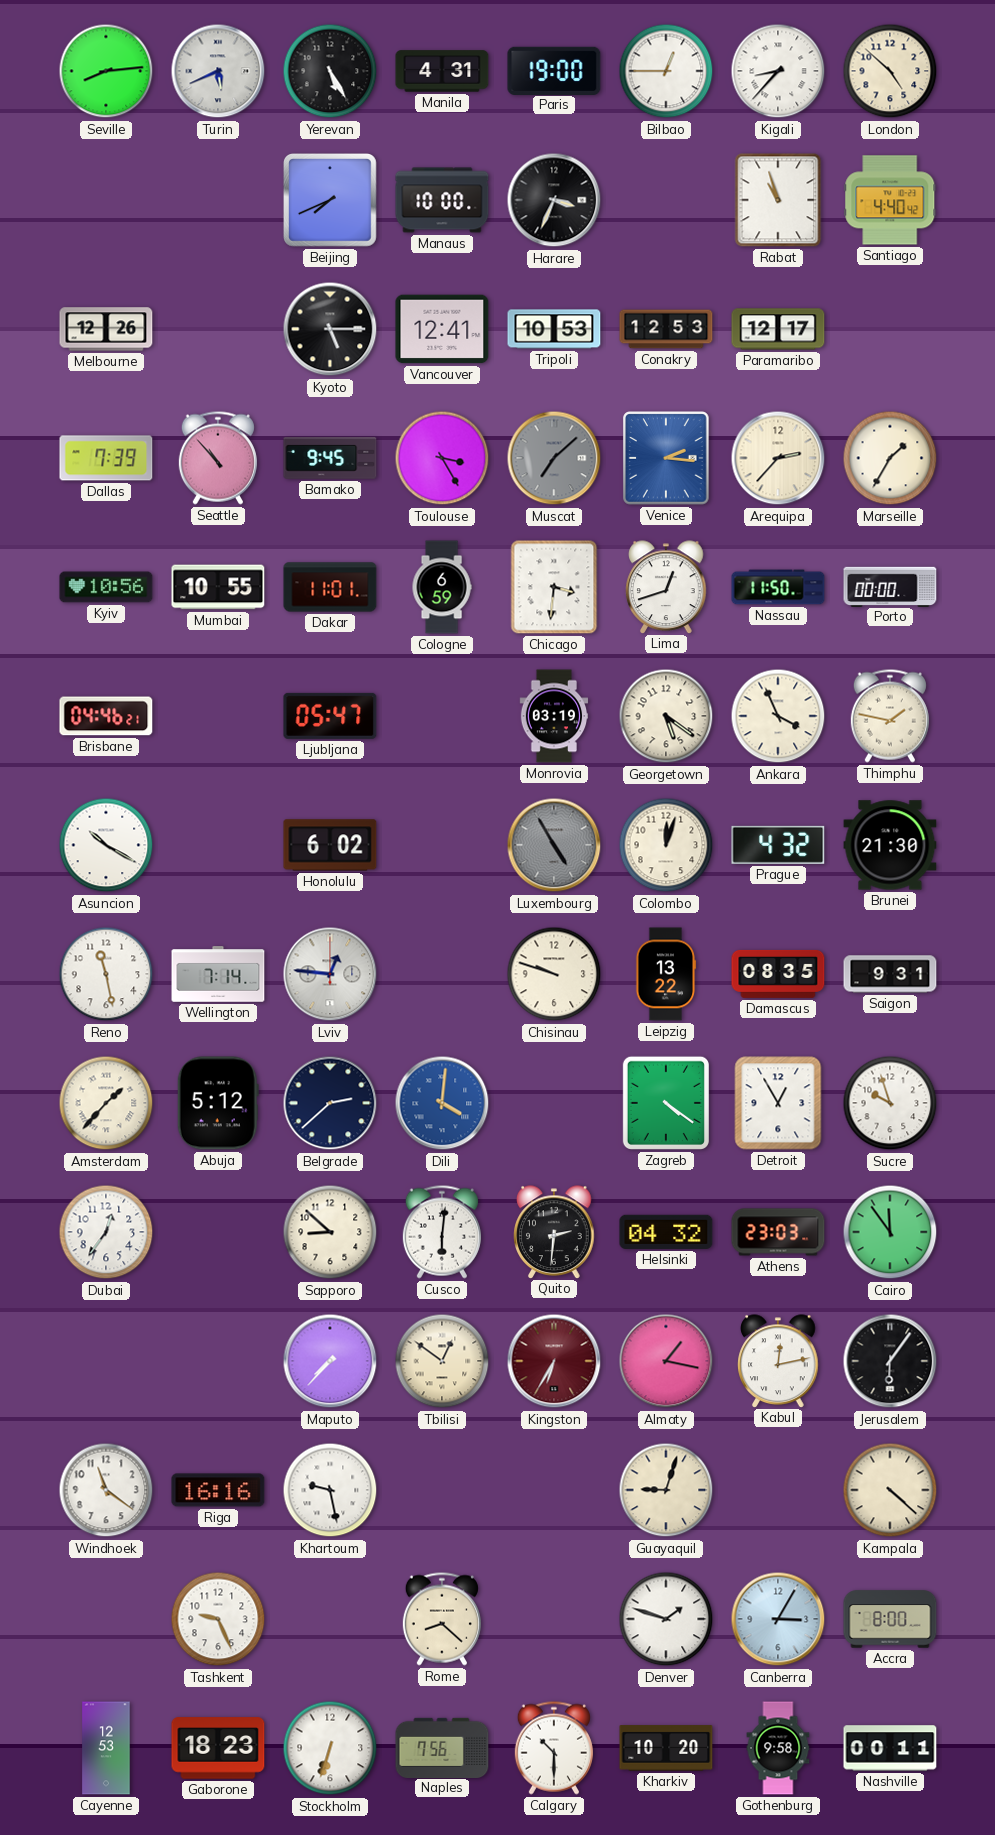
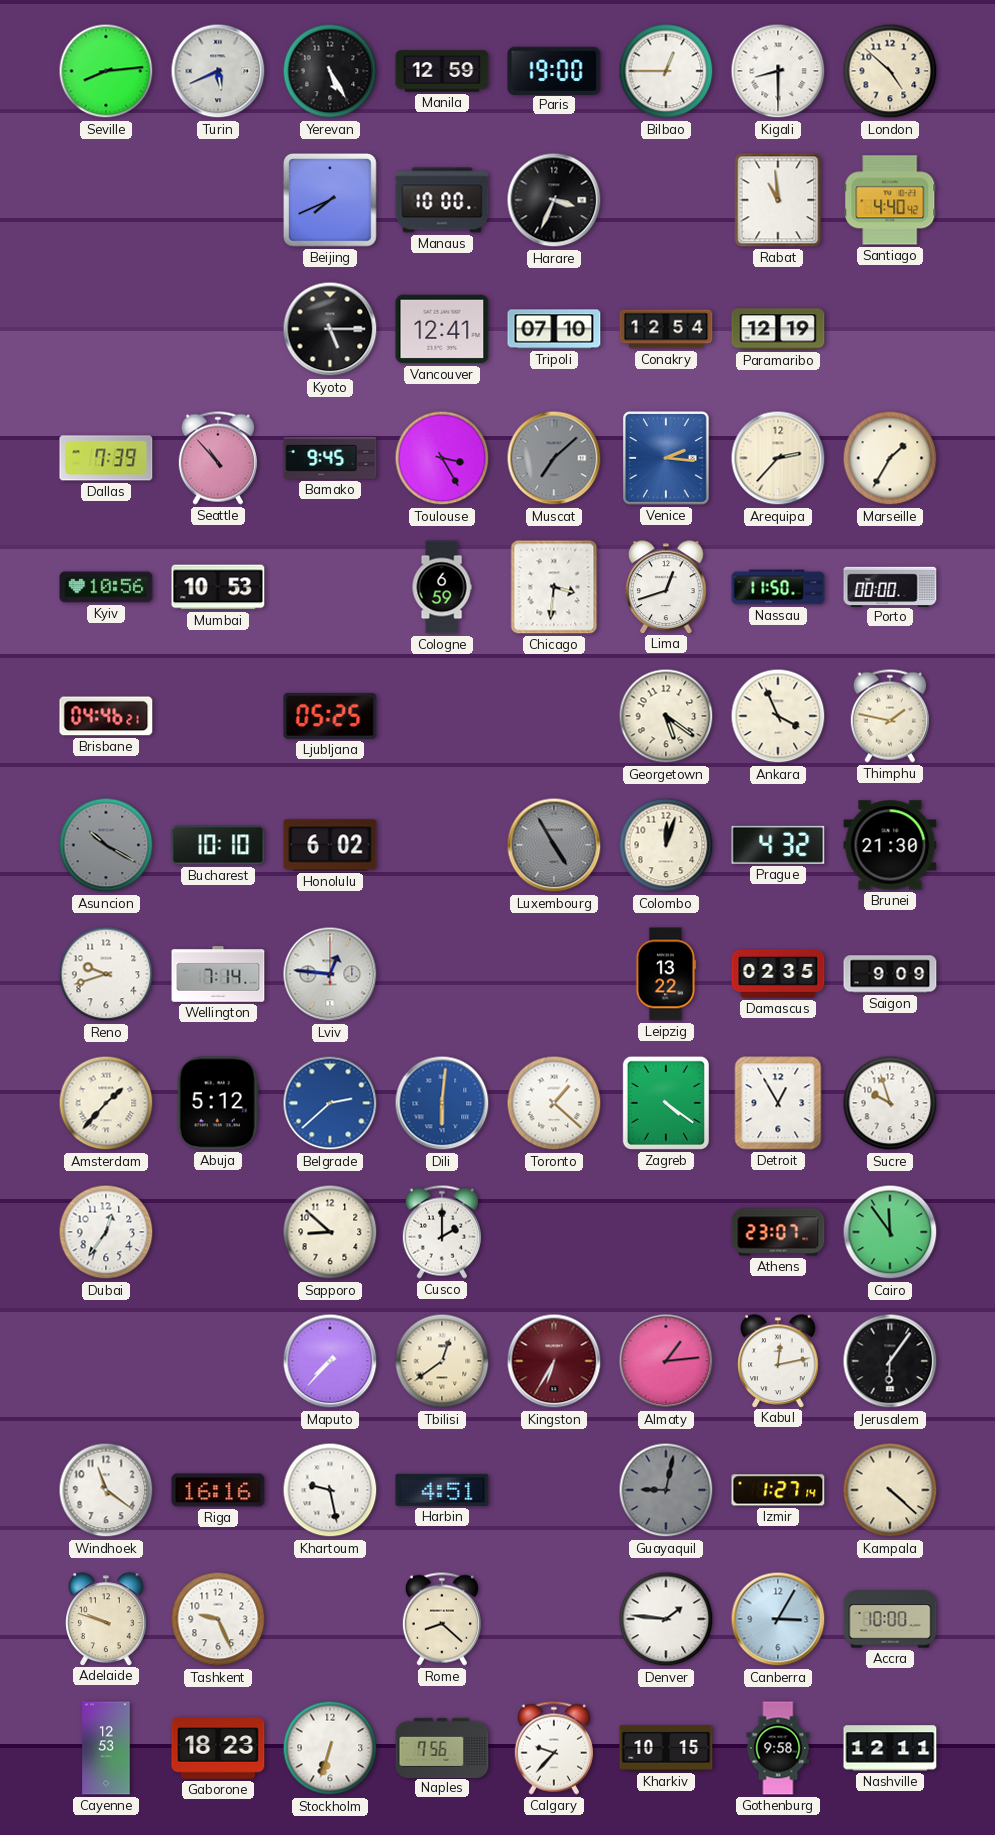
Manila: 4:31 -> 12:59 (442, 71)
Kigali: 8:37 -> 8:30 (778, 71)
Rabat: 10:57 -> 10:59 (778, 200)
Melbourne: 12:26 -> none (106, 329)
Tripoli: 10:53 -> 07:10 (554, 329)
Conakry: 12:53 -> 12:54 (666, 329)
Paramaribo: 12:17 -> 12:19 (778, 329)
Mumbai: 10:55 -> 10:53 (218, 587)
Dakar: 11:01 -> none (330, 587)
Ljubljana: 05:47 -> 05:25 (330, 716)
Monrovia: 03:19 -> none (554, 716)
Asuncion dial: white -> grey (106, 845)
Bucharest: none -> 10:10 (218, 845)
Reno: 11:28 -> 9:42 (106, 974)
Chisinau: 9:48 -> none (554, 974)
Damascus: 08:35 -> 02:35 (778, 974)
Saigon: 9:31 -> 9:09 (890, 974)
Belgrade dial: navy -> blue (330, 1103)
Dili: 4:01 -> 6:01 (442, 1103)
Toronto: none -> 1:22 (554, 1103)
Cusco: 6:01 -> 2:00 (442, 1232)
Quito: 2:31 -> none (554, 1232)
Helsinki: 04:32 -> none (666, 1232)
Athens: 23:03 -> 23:07 (778, 1232)
Tbilisi: 12:51 -> 12:39 (442, 1361)
Almaty: 1:17 -> 1:14 (666, 1361)
Harbin: none -> 4:51 (442, 1490)
Guayaquil: 9:03 -> 9:02 (666, 1490)
Guayaquil dial: cream -> grey (666, 1490)
Izmir: none -> 1:27 (778, 1490)
Adelaide: none -> 9:48 (106, 1619)
Denver: 1:48 -> 1:46 (666, 1619)
Accra: 8:00 -> 10:00 (890, 1619)
Calgary: 10:30 -> 9:37 (554, 1748)
Kharkiv: 10:20 -> 10:15 (666, 1748)
Nashville: 00:11 -> 12:11 (890, 1748)
